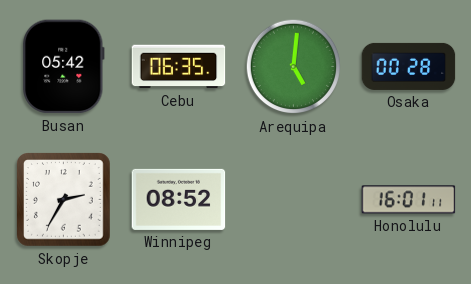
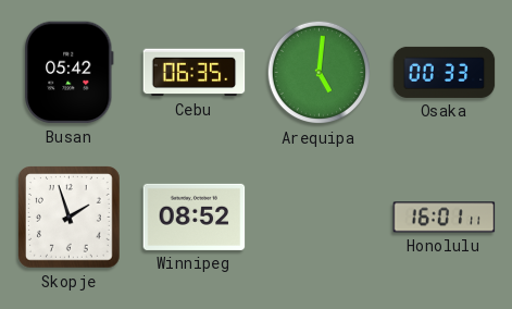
Osaka: 00:28 -> 00:33 (445, 72)
Skopje: 2:35 -> 1:57 (70, 218)
